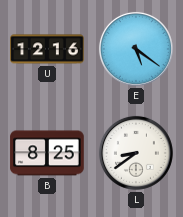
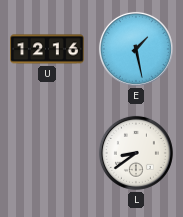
E: 5:21 -> 1:28 (136, 49)
B: 8:25 -> none (47, 153)
